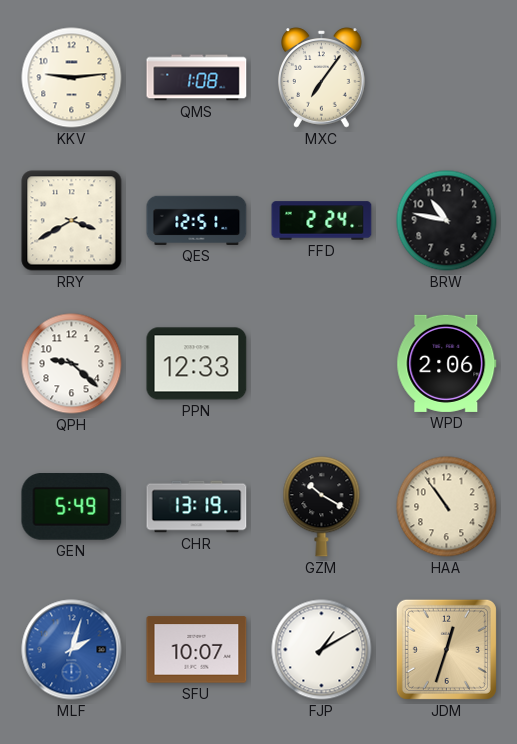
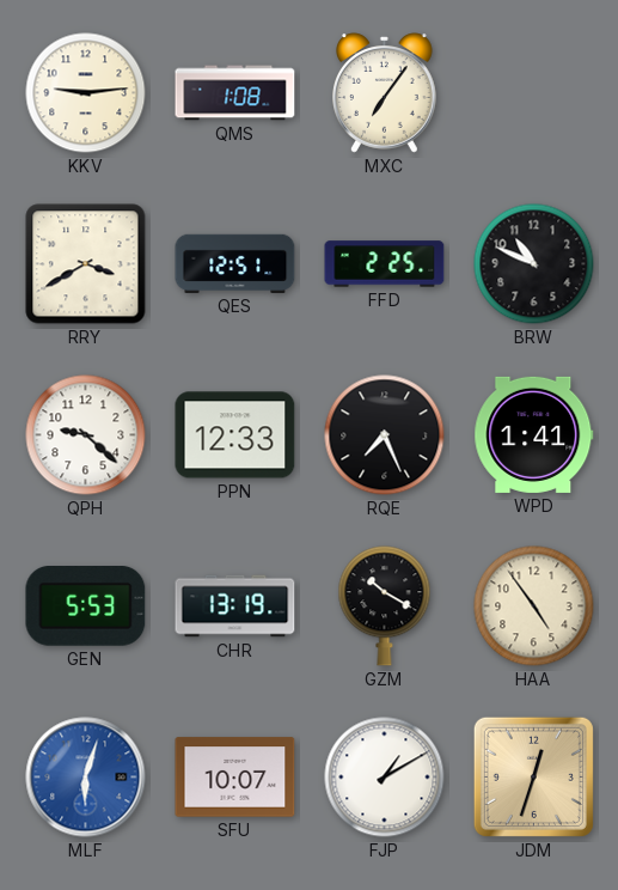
FFD: 2:24 -> 2:25 (385, 264)
BRW: 10:47 -> 10:49 (534, 264)
RQE: none -> 7:26 (385, 435)
WPD: 2:06 -> 1:41 (534, 434)
GEN: 5:49 -> 5:53 (86, 606)
HAA: 10:54 -> 4:54 (534, 606)
MLF: 2:03 -> 6:03 (86, 778)
